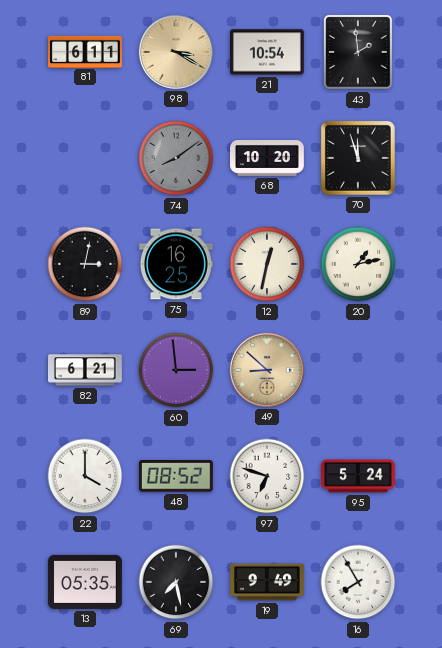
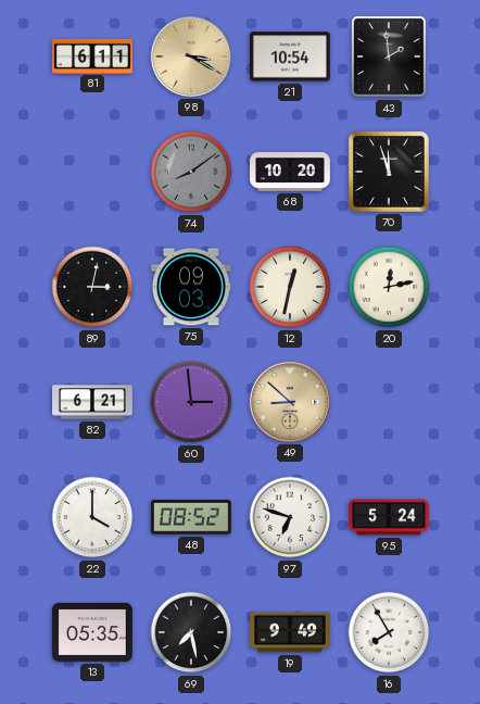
75: 16:25 -> 09:03 (191, 287)
20: 1:13 -> 12:13 (389, 287)
